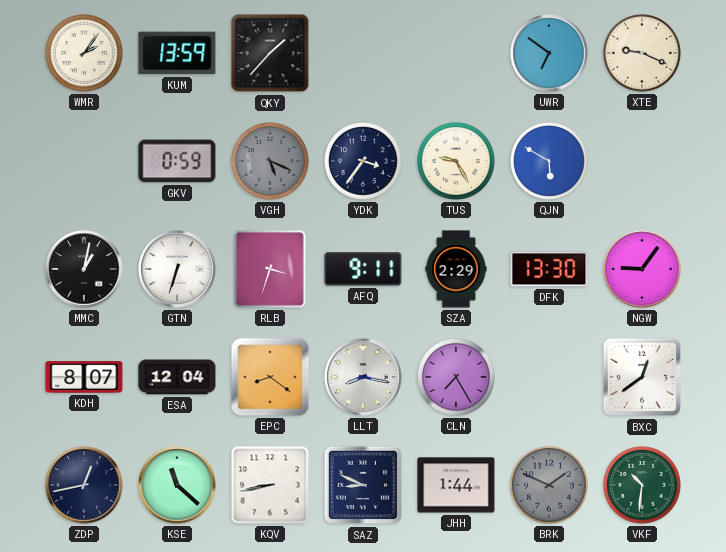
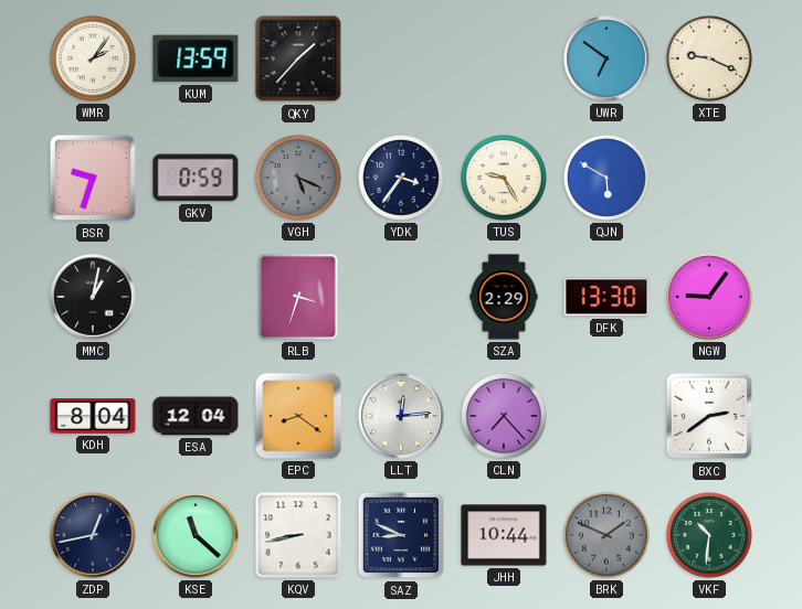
BSR: none -> 9:33 (93, 178)
GTN: 6:33 -> none (177, 269)
AFQ: 9:11 -> none (363, 269)
KDH: 8:07 -> 8:04 (93, 416)
LLT: 8:17 -> 12:14 (401, 416)
CLN: 7:25 -> 7:23 (505, 417)
BXC: 12:39 -> 2:39 (709, 416)
JHH: 1:44 -> 10:44 (504, 535)
